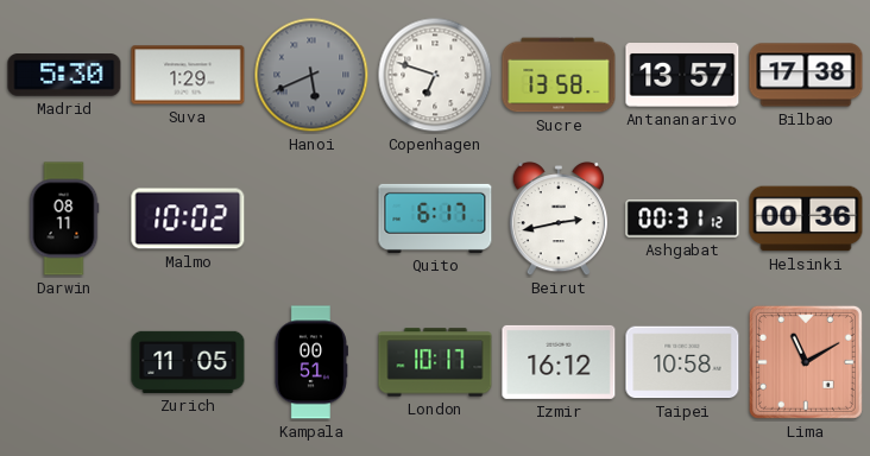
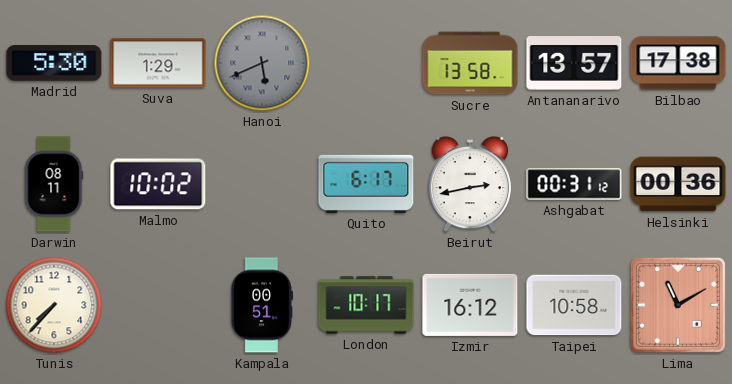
Copenhagen: 6:48 -> none (435, 75)
Tunis: none -> 7:37 (54, 305)
Zurich: 11:05 -> none (188, 362)
